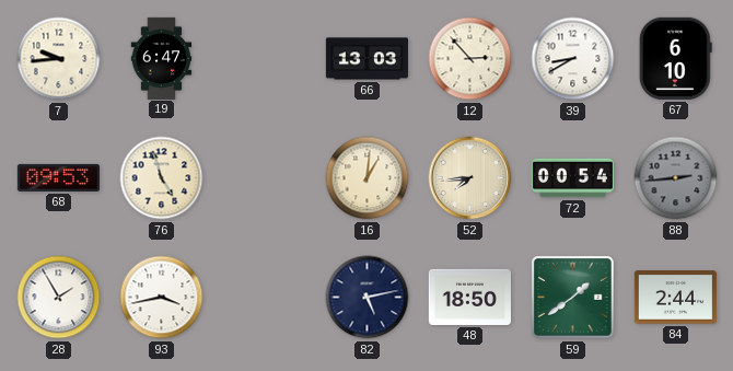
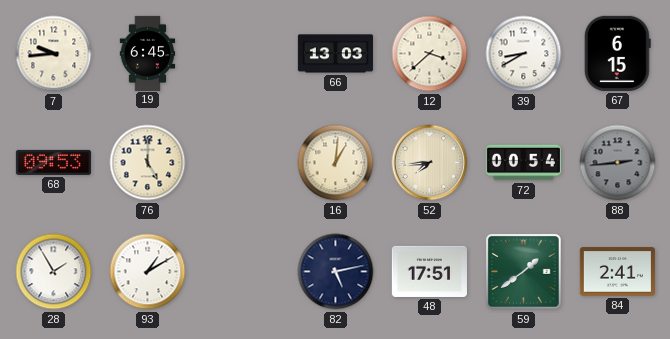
19: 6:47 -> 6:45 (148, 53)
12: 2:53 -> 3:38 (430, 54)
67: 6:10 -> 6:15 (617, 53)
76: 4:57 -> 5:00 (148, 163)
93: 3:43 -> 1:10 (148, 272)
48: 18:50 -> 17:51 (429, 271)
84: 2:44 -> 2:41 (617, 272)
